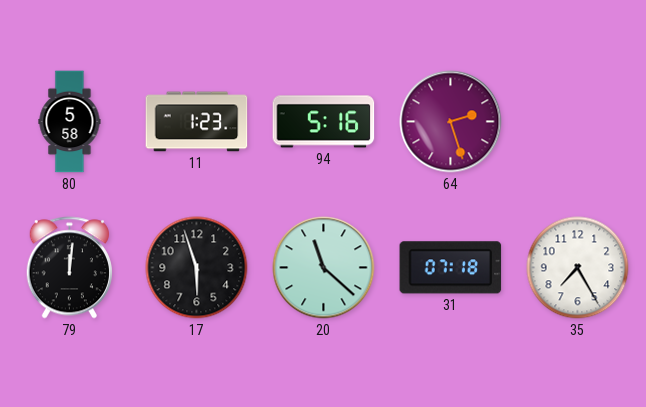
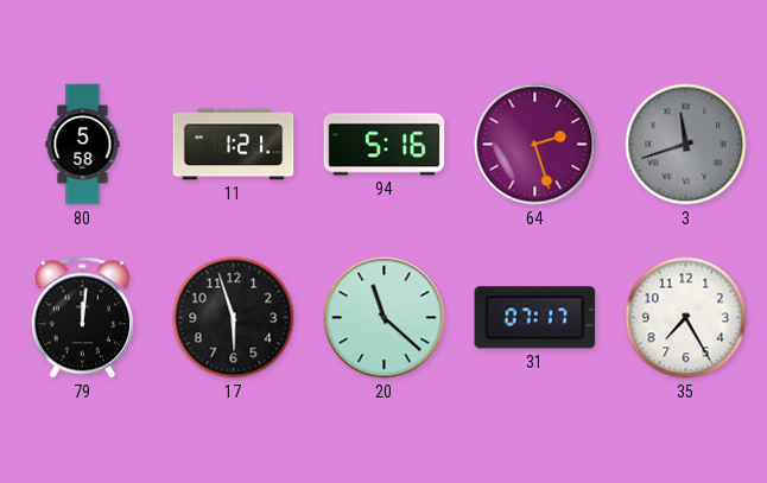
11: 1:23 -> 1:21 (234, 145)
3: none -> 11:42 (686, 145)
31: 07:18 -> 07:17 (535, 318)
